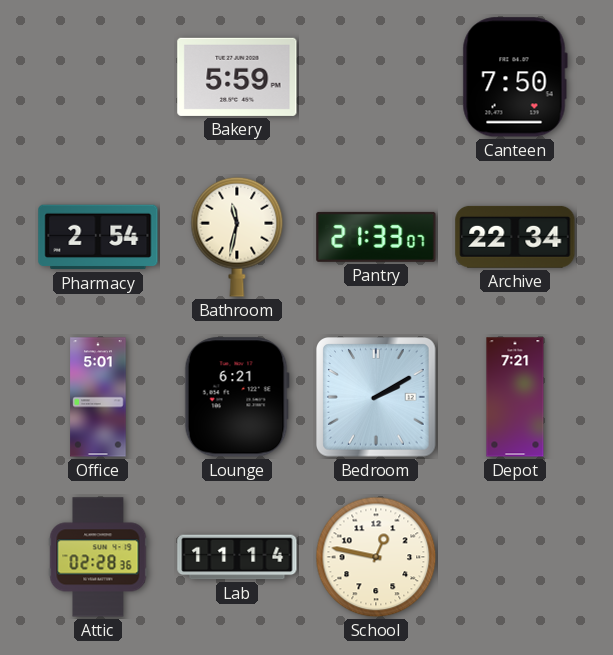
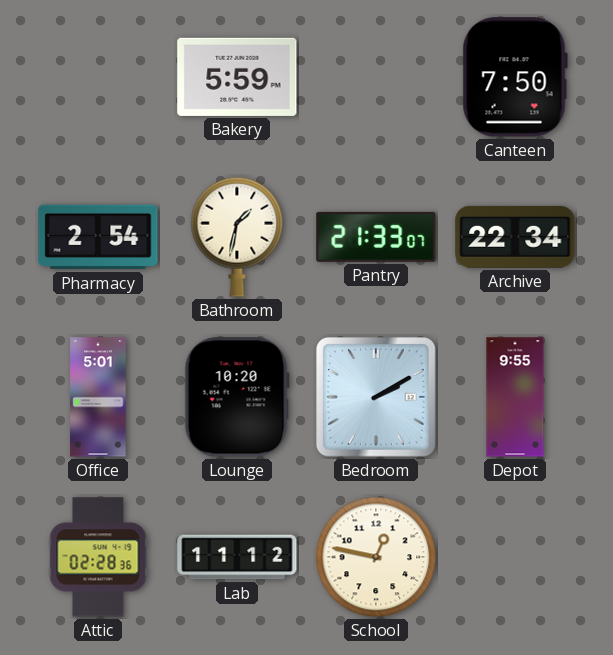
Bathroom: 11:32 -> 1:32 (237, 237)
Lounge: 6:21 -> 10:20 (237, 397)
Depot: 7:21 -> 9:55 (515, 397)
Lab: 11:14 -> 11:12 (237, 557)
